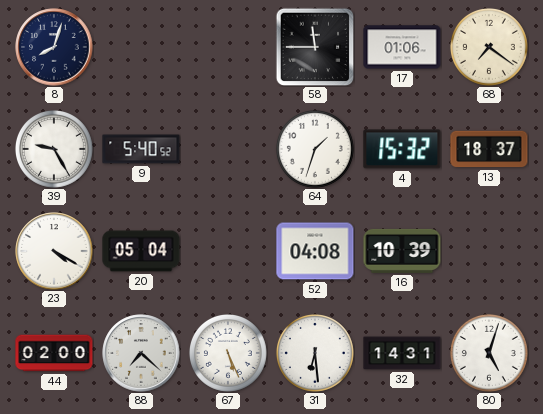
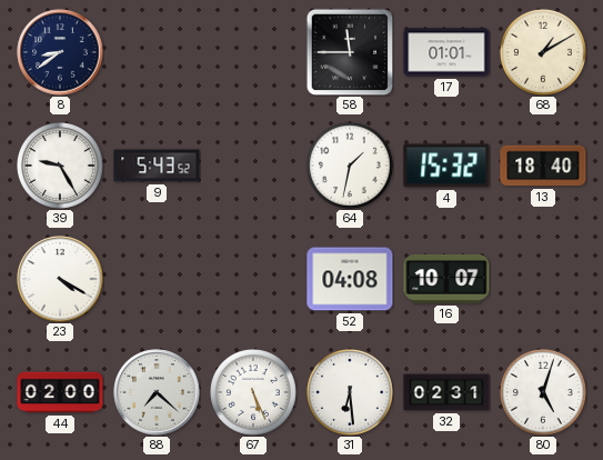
8: 8:03 -> 8:39 (60, 52)
17: 01:06 -> 01:01 (446, 52)
68: 7:21 -> 1:10 (543, 52)
9: 5:40 -> 5:43 (157, 166)
64: 1:33 -> 1:32 (350, 166)
13: 18:37 -> 18:40 (543, 166)
20: 05:04 -> none (141, 251)
16: 10:39 -> 10:07 (446, 279)
32: 14:31 -> 02:31 (446, 392)
